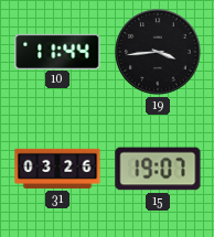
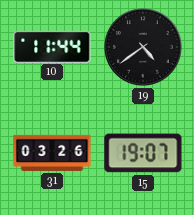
19: 3:44 -> 4:39 (143, 47)
